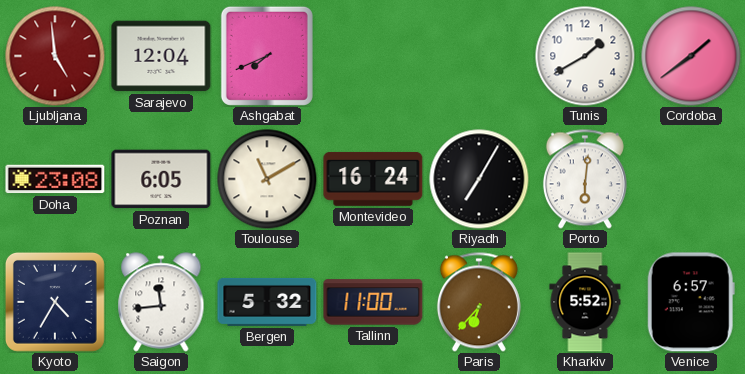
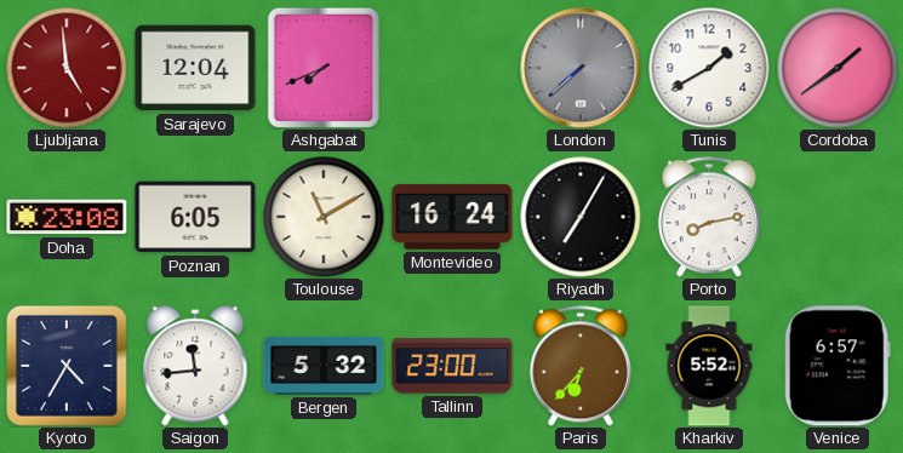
London: none -> 7:38 (581, 68)
Porto: 6:01 -> 8:13 (709, 217)
Tallinn: 11:00 -> 23:00 (452, 366)
